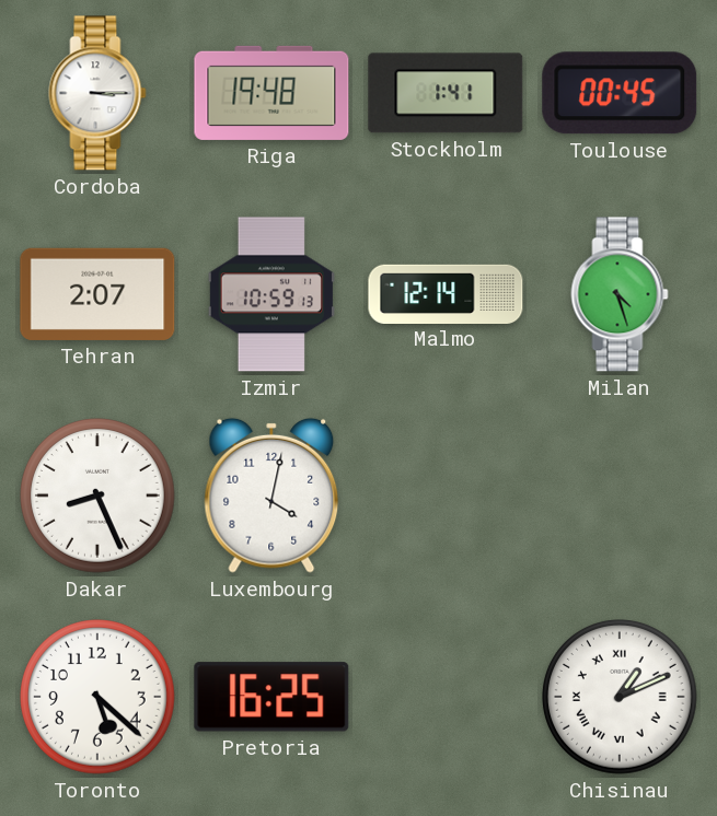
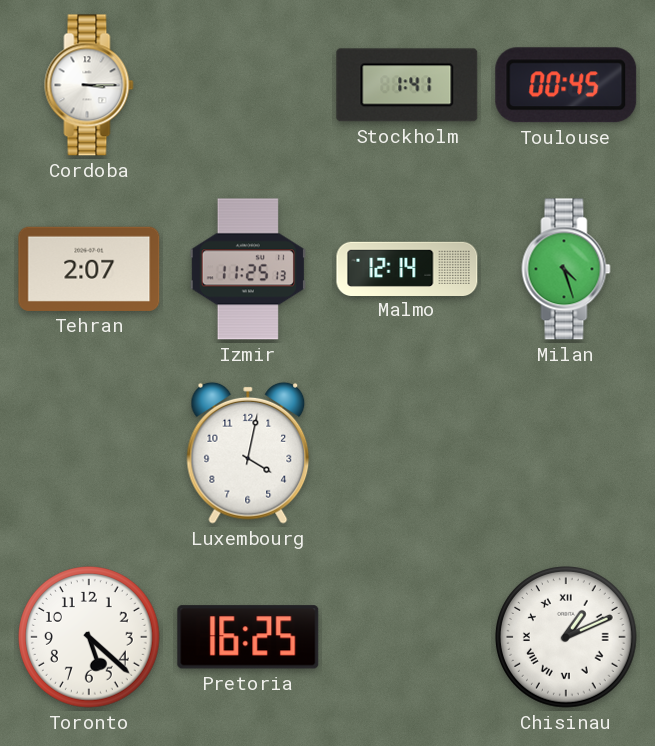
Riga: 19:48 -> none (271, 93)
Izmir: 10:59 -> 11:25 (248, 269)
Dakar: 8:26 -> none (99, 497)
